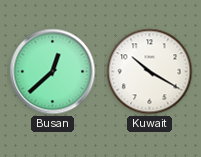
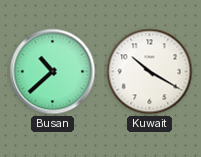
Busan: 12:38 -> 10:38 (53, 72)
